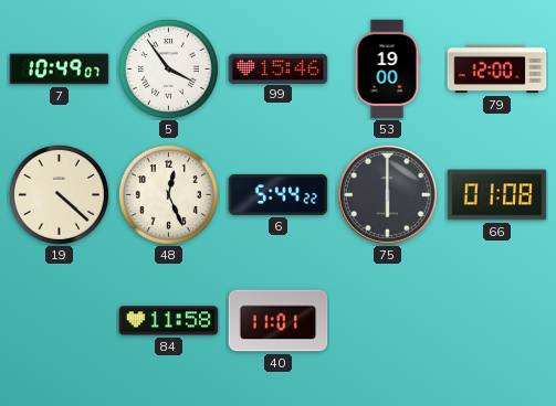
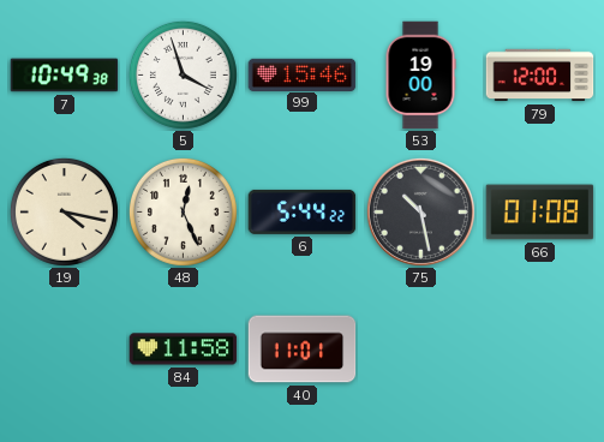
7: 10:49:07 -> 10:49:38 (65, 76)
5: 3:54 -> 3:57 (183, 74)
19: 4:22 -> 4:17 (64, 211)
75: 6:00 -> 10:28 (420, 211)
